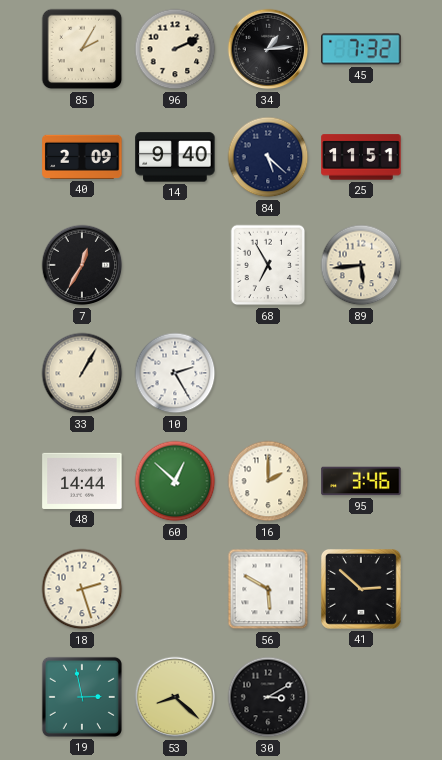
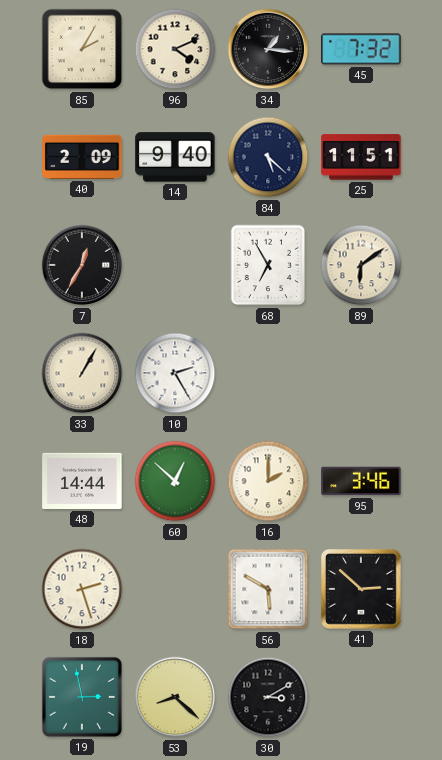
96: 2:11 -> 4:11 (175, 49)
34: 1:14 -> 1:16 (268, 49)
89: 5:44 -> 6:09 (361, 265)
